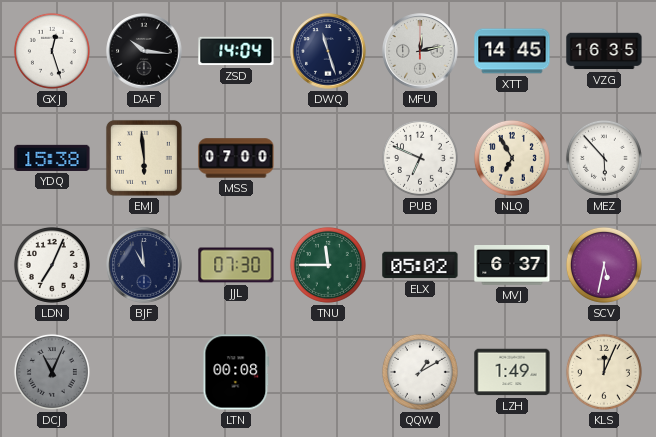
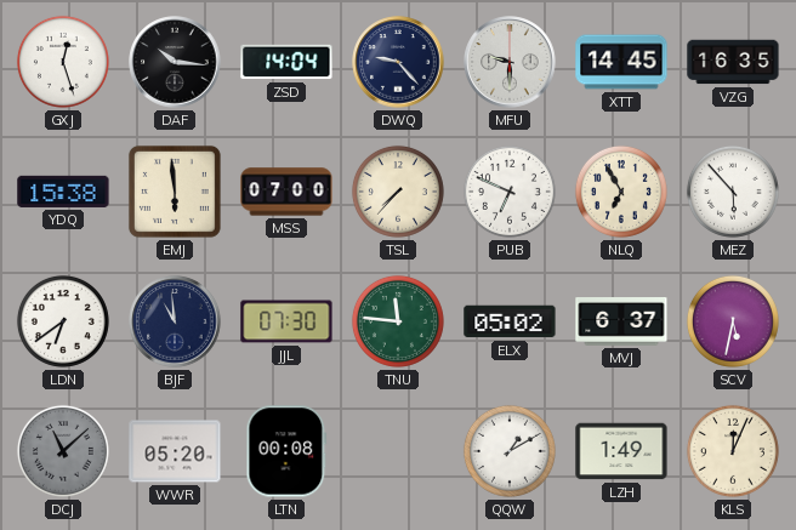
DWQ: 11:27 -> 9:23 (398, 62)
MFU: 12:13 -> 9:30 (510, 62)
TSL: none -> 7:37 (398, 192)
LDN: 7:04 -> 6:39 (63, 321)
TNU: 11:45 -> 11:46 (398, 321)
DCJ: 11:04 -> 11:08 (63, 451)
WWR: none -> 05:20 (175, 451)
